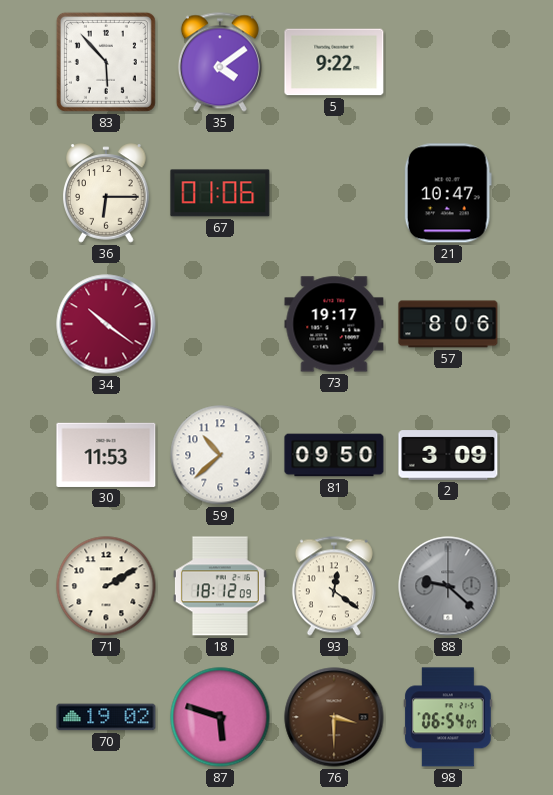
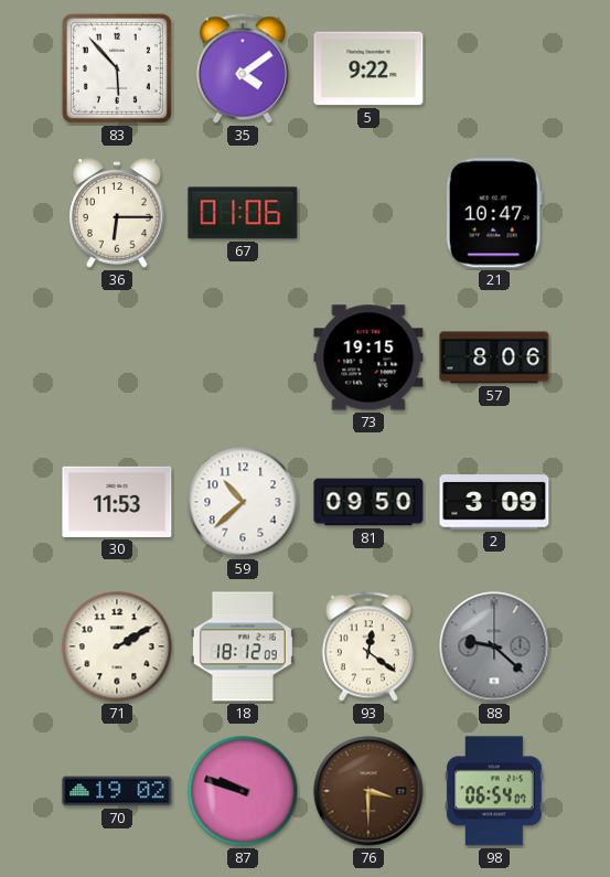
34: 10:21 -> none (106, 324)
73: 19:17 -> 19:15 (368, 357)
87: 5:48 -> 9:48 (243, 791)
